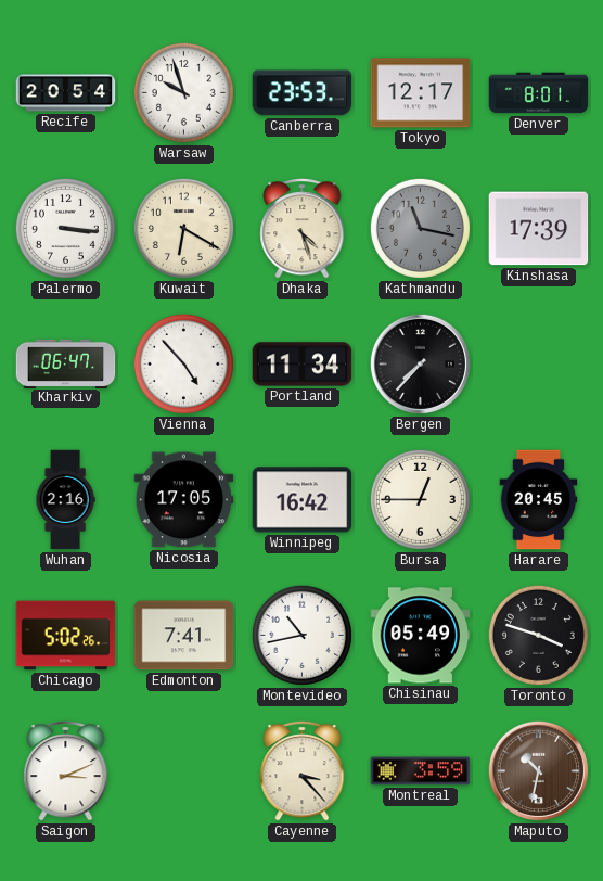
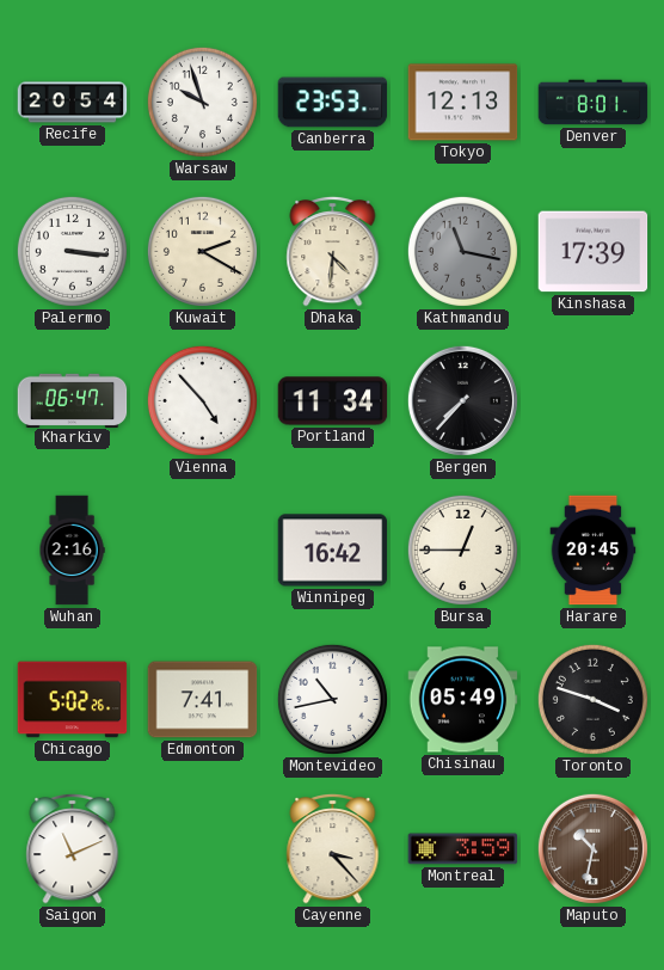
Tokyo: 12:17 -> 12:13 (463, 103)
Kuwait: 6:20 -> 2:20 (202, 251)
Dhaka: 4:27 -> 4:31 (333, 251)
Nicosia: 17:05 -> none (184, 500)
Saigon: 3:11 -> 11:11 (73, 848)
